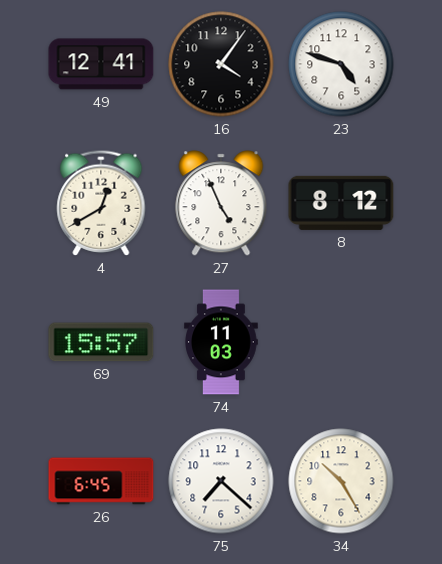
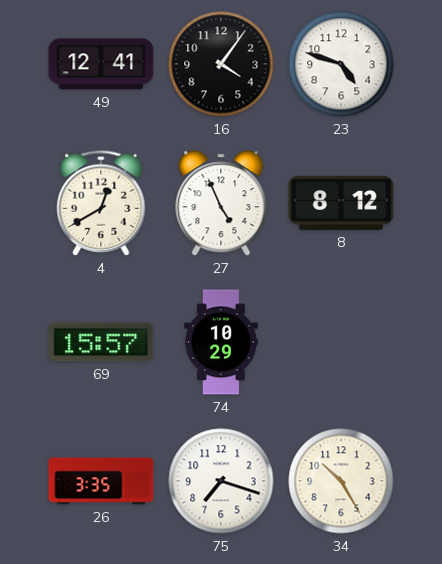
74: 11:03 -> 10:29 (221, 342)
26: 6:45 -> 3:35 (101, 481)
75: 7:22 -> 7:18 (221, 481)
